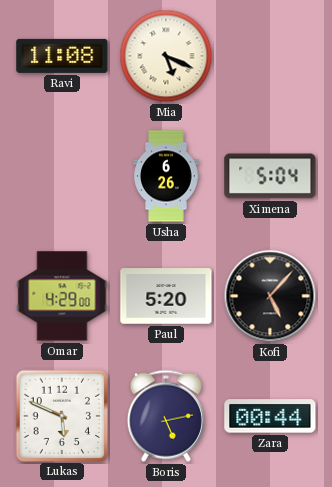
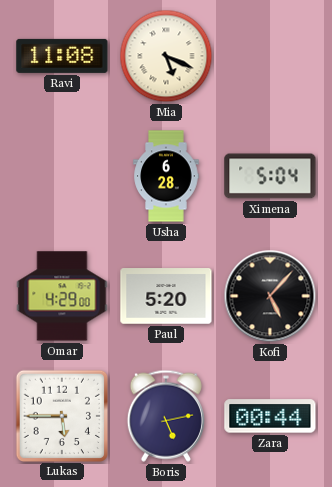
Usha: 6:26 -> 6:28 (166, 176)
Lukas: 5:49 -> 5:45 (61, 415)
